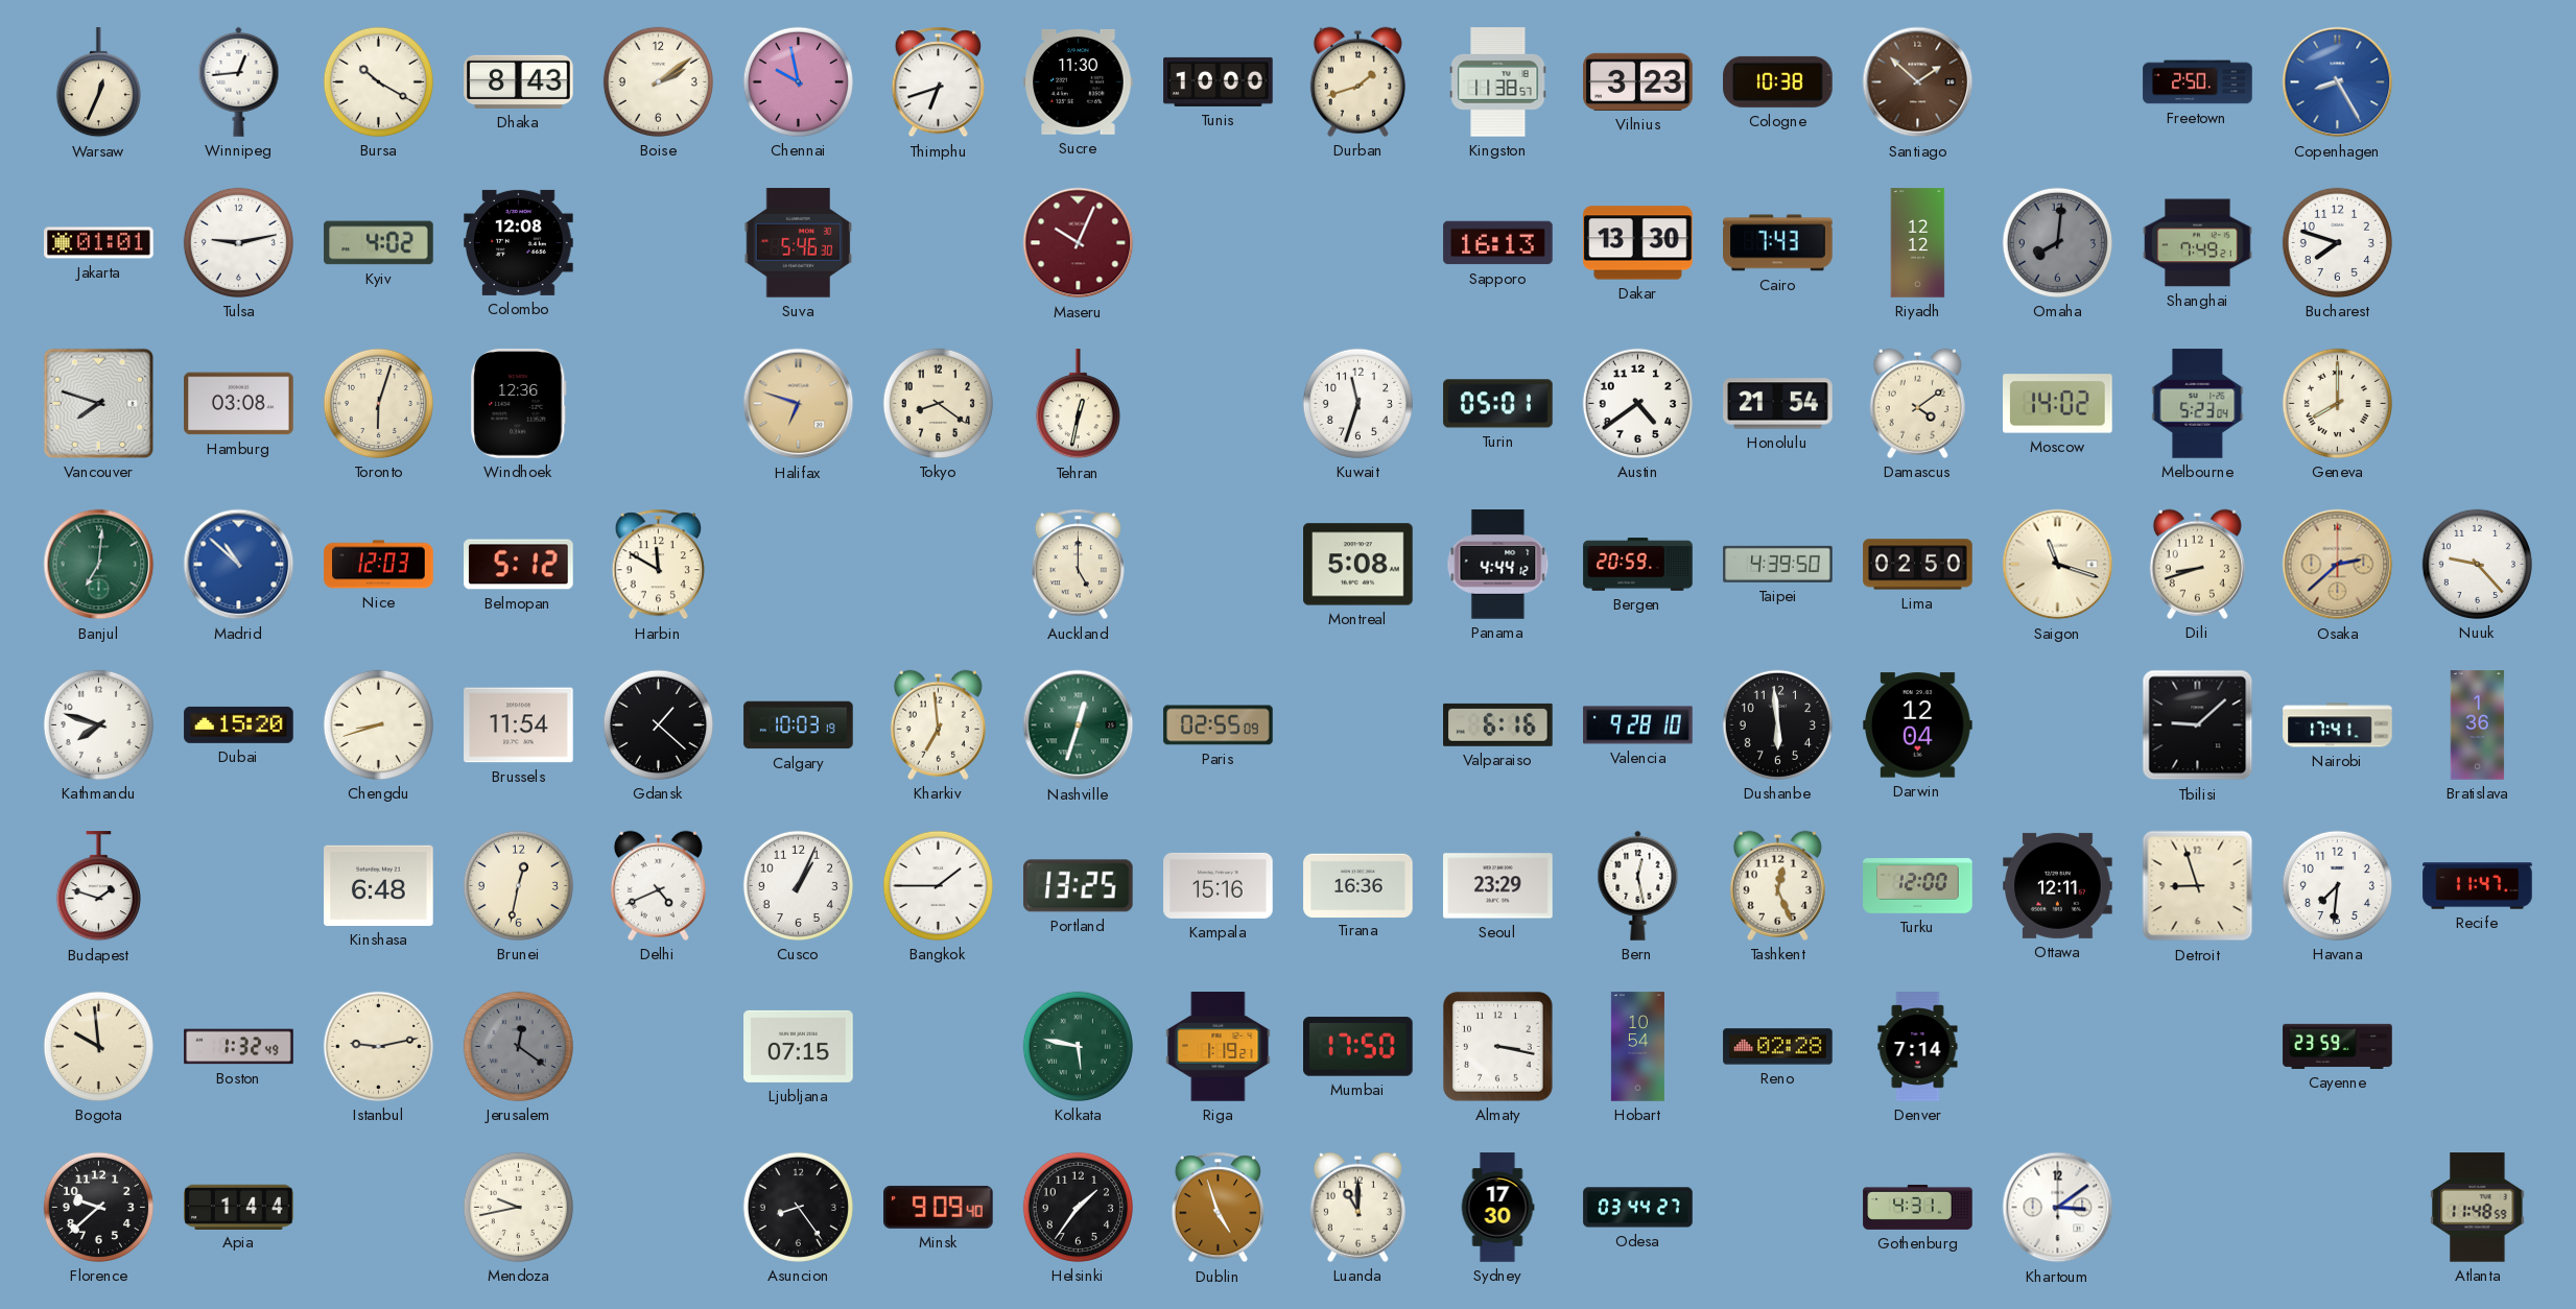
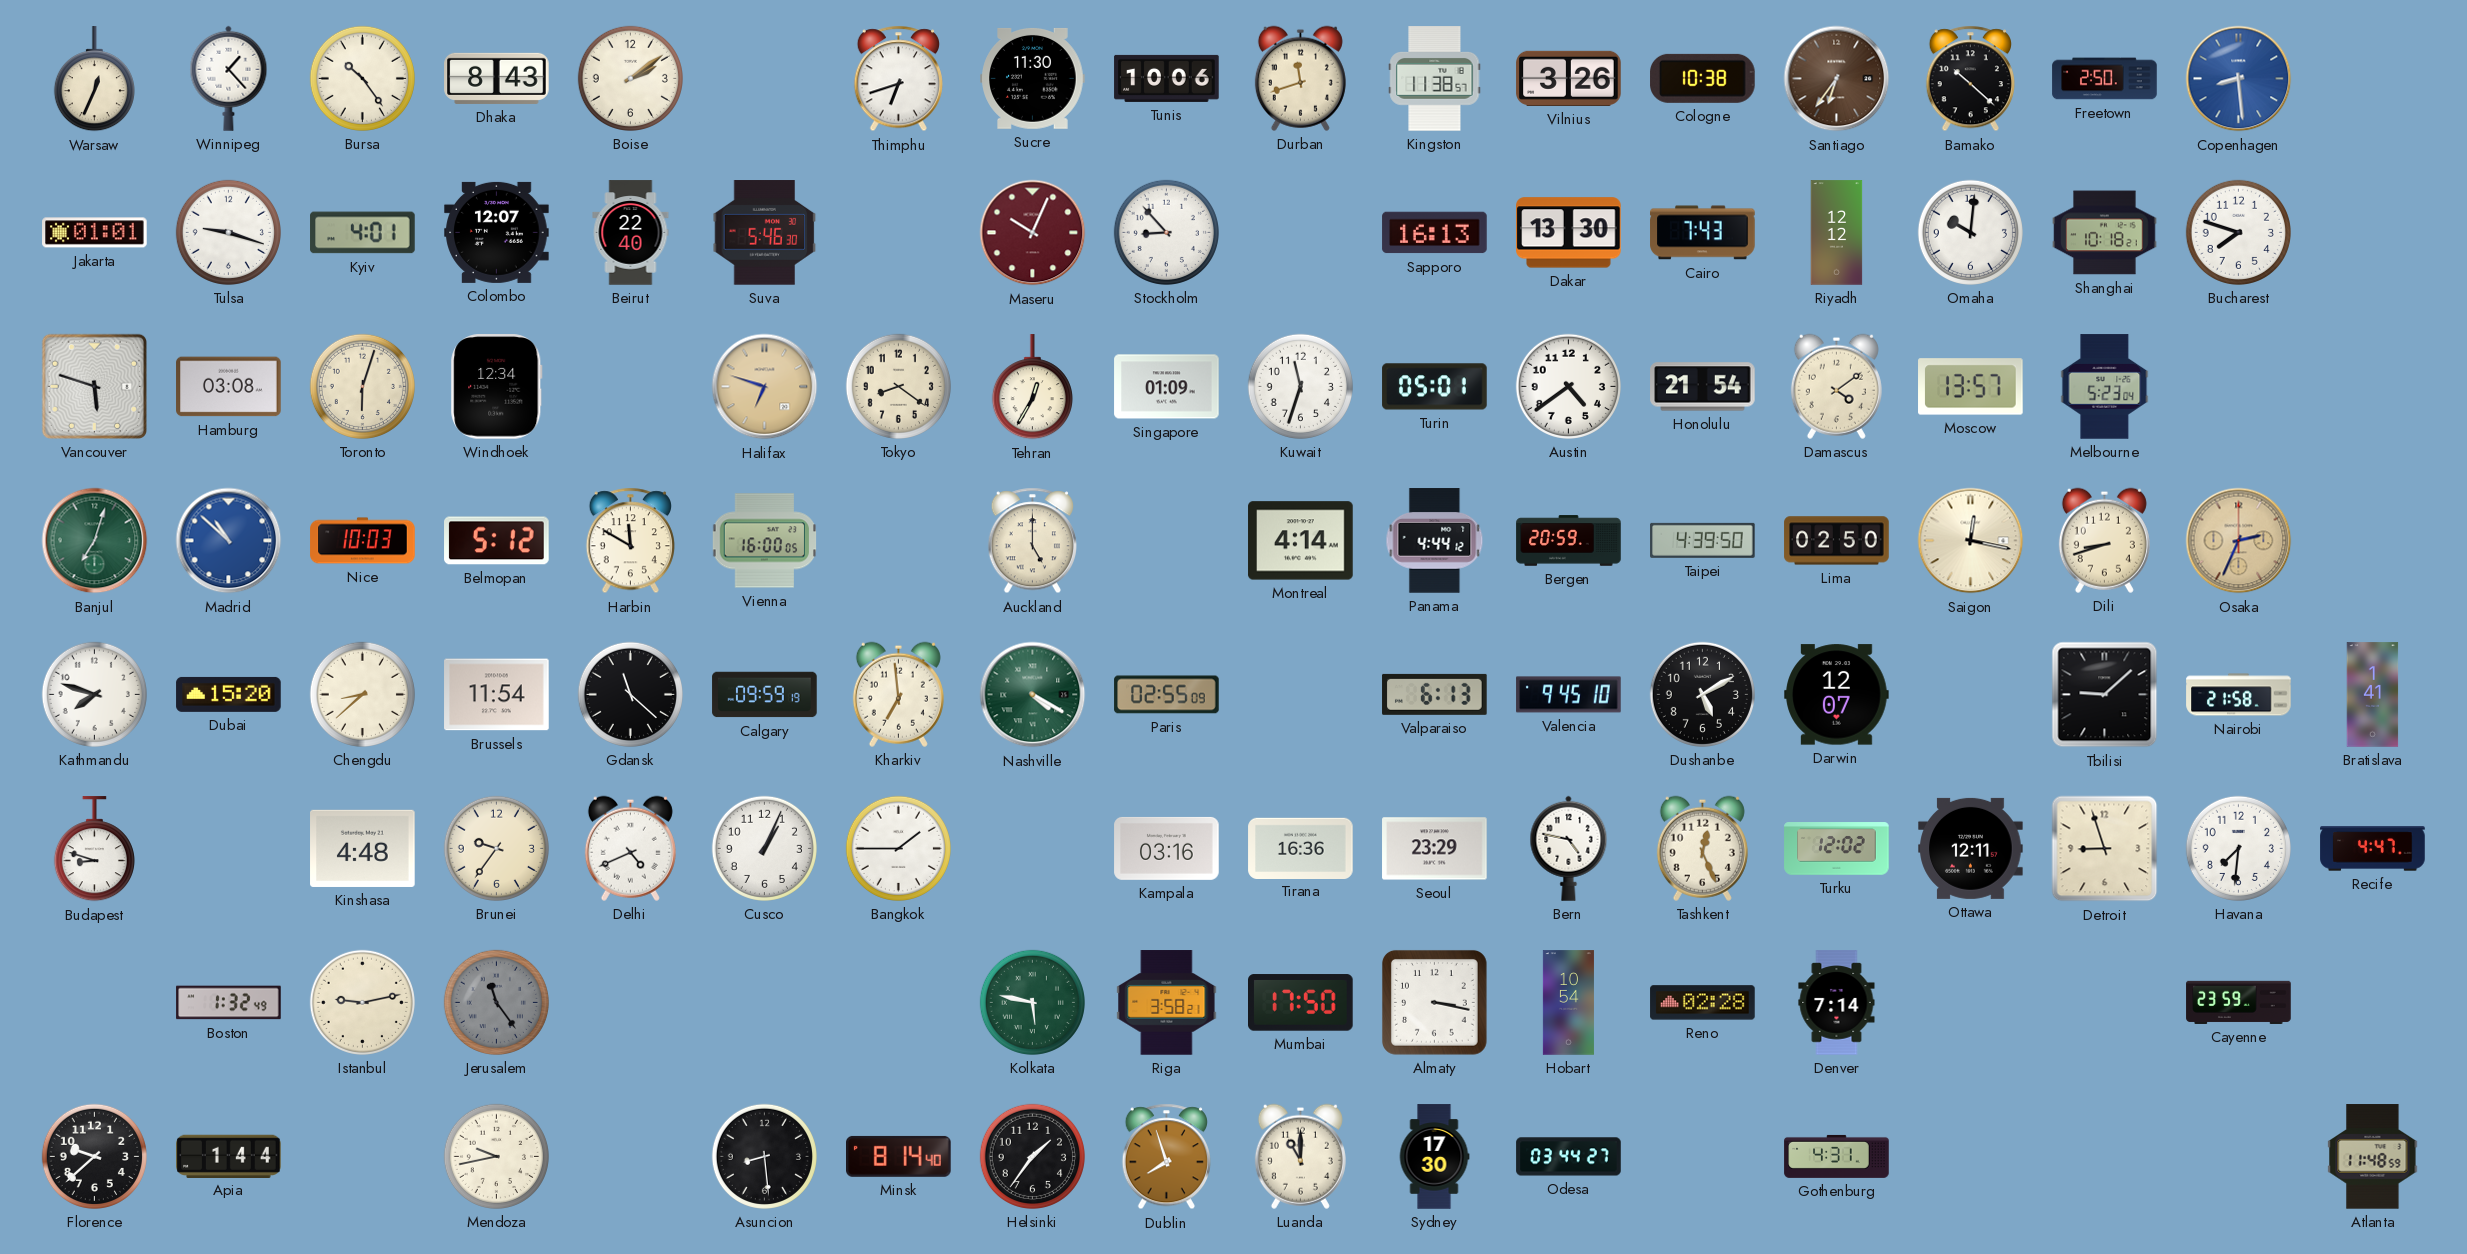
Winnipeg: 12:44 -> 1:23 (229, 78)
Bursa: 10:20 -> 10:24 (362, 78)
Chennai: 9:58 -> none (798, 81)
Tunis: 10:00 -> 10:06 (1167, 78)
Durban: 1:42 -> 11:42 (1300, 78)
Vilnius: 3:23 -> 3:26 (1569, 78)
Santiago: 1:52 -> 6:36 (1837, 79)
Bamako: none -> 10:22 (1970, 79)
Copenhagen: 8:25 -> 8:29 (2239, 79)
Tulsa: 9:13 -> 9:18 (228, 232)
Kyiv: 4:02 -> 4:01 (363, 233)
Colombo: 12:08 -> 12:07 (497, 232)
Beirut: none -> 22:40 (631, 233)
Stockholm: none -> 8:53 (1166, 232)
Omaha: 8:01 -> 10:01 (1970, 232)
Omaha dial: grey -> white (1970, 232)
Shanghai: 7:49 -> 10:18 (2105, 233)
Vancouver: 7:48 -> 5:48 (94, 386)
Windhoek: 12:36 -> 12:34 (497, 387)
Tehran: 12:32 -> 12:35 (1032, 387)
Singapore: none -> 01:09 (1167, 387)
Moscow: 14:02 -> 13:57 (1971, 387)
Geneva: 8:00 -> none (2337, 403)
Banjul: 7:01 -> 7:03 (95, 541)
Nice: 12:03 -> 10:03 (363, 541)
Vienna: none -> 16:00 (764, 541)
Montreal: 5:08 -> 4:14 (1301, 541)
Saigon: 11:18 -> 12:17 (1971, 541)
Osaka: 2:38 -> 2:34 (2239, 541)
Nuuk: 9:23 -> none (2477, 564)
Chengdu: 8:42 -> 8:38 (362, 694)
Gdansk: 1:22 -> 11:22 (630, 694)
Calgary: 10:03 -> 09:59 (765, 695)
Nashville: 12:33 -> 4:20 (1033, 695)
Valparaiso: 6:16 -> 6:13 (1435, 694)
Valencia: 9:28 -> 9:45 (1569, 695)
Dushanbe: 5:59 -> 5:10 (1702, 694)
Darwin: 12:04 -> 12:07 (1837, 695)
Nairobi: 17:41 -> 21:58 (2239, 695)
Bratislava: 1:36 -> 1:41 (2373, 695)
Budapest: 1:48 -> 8:48 (94, 849)
Kinshasa: 6:48 -> 4:48 (363, 848)
Brunei: 12:32 -> 9:36 (496, 848)
Portland: 13:25 -> none (1079, 886)
Kampala: 15:16 -> 03:16 (1167, 848)
Bern: 12:28 -> 4:47 (1569, 848)
Turku: 12:00 -> 12:02 (1837, 849)
Recife: 11:47 -> 4:47 (2373, 849)
Bogota: 9:59 -> none (98, 1046)
Jerusalem: 12:21 -> 11:24 (496, 1002)
Ljubljana: 07:15 -> none (799, 1046)
Riga: 1:19 -> 3:58 (1167, 1003)
Asuncion: 8:24 -> 8:29 (764, 1156)
Minsk: 9:09 -> 8:14 (899, 1156)
Dublin: 4:57 -> 7:57 (1166, 1157)
Khartoum: 3:09 -> none (2058, 1208)
